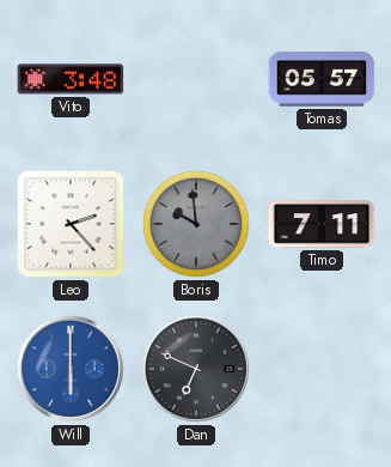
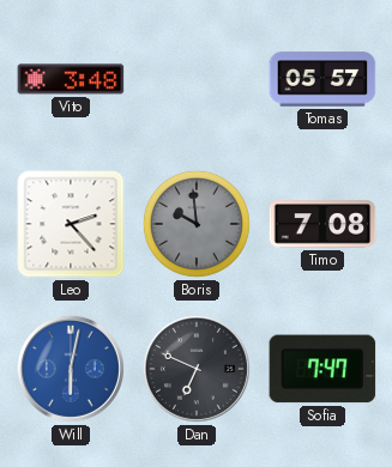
Timo: 7:11 -> 7:08 (322, 224)
Will: 6:00 -> 6:02 (71, 369)
Sofia: none -> 7:47 (322, 369)
